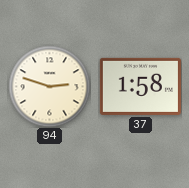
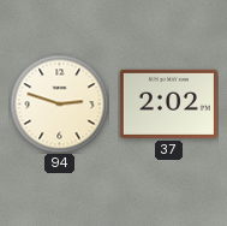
37: 1:58 -> 2:02 (168, 103)
